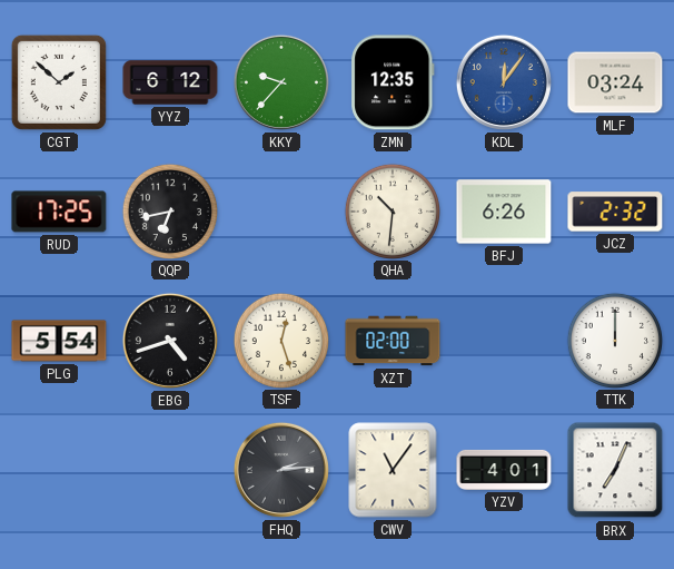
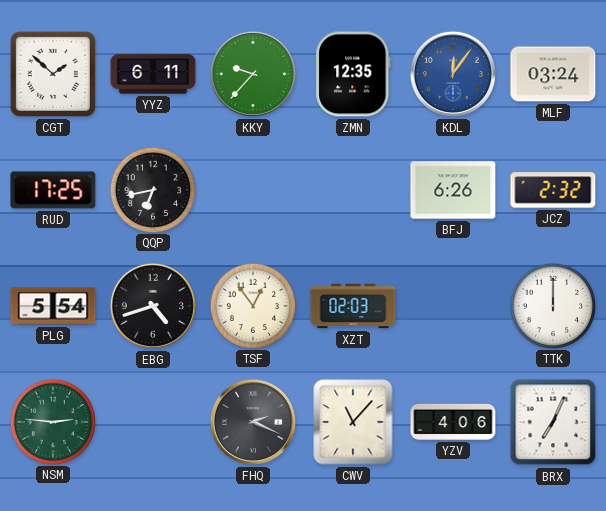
YYZ: 6:12 -> 6:11 (153, 74)
QHA: 10:31 -> none (391, 210)
TSF: 12:27 -> 12:54 (252, 305)
XZT: 02:00 -> 02:03 (353, 306)
NSM: none -> 2:46 (52, 421)
FHQ: 2:14 -> 2:19 (253, 422)
CWV: 11:06 -> 11:07 (353, 422)
YZV: 4:01 -> 4:06 (453, 422)
